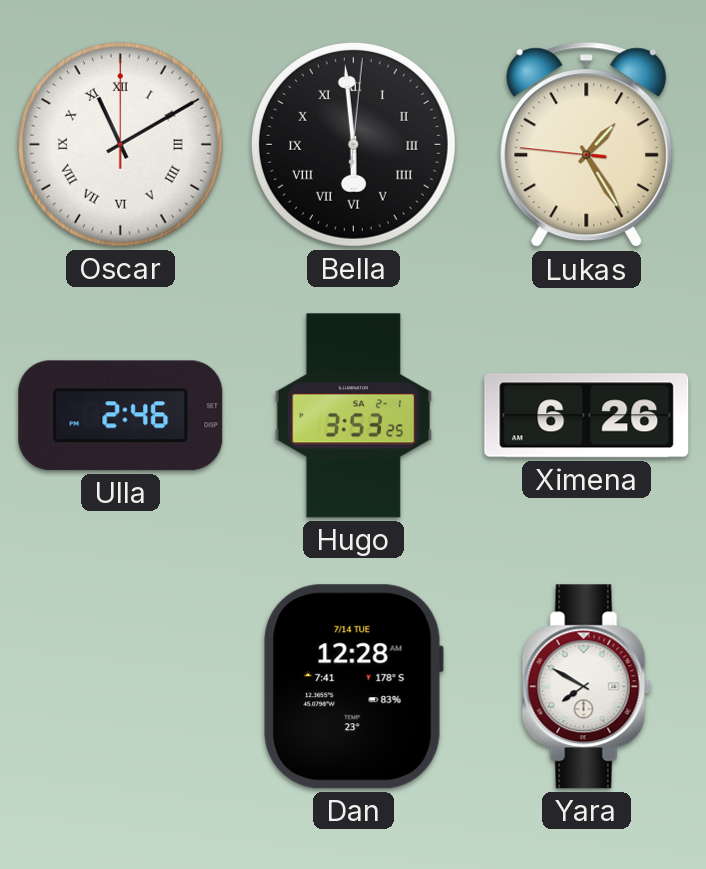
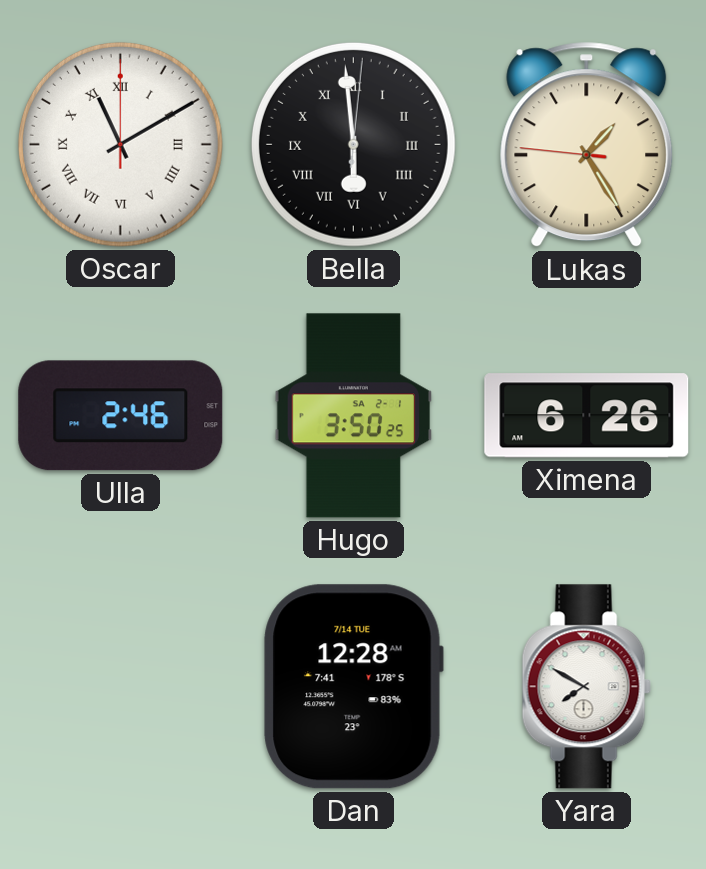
Hugo: 3:53 -> 3:50 (354, 416)
